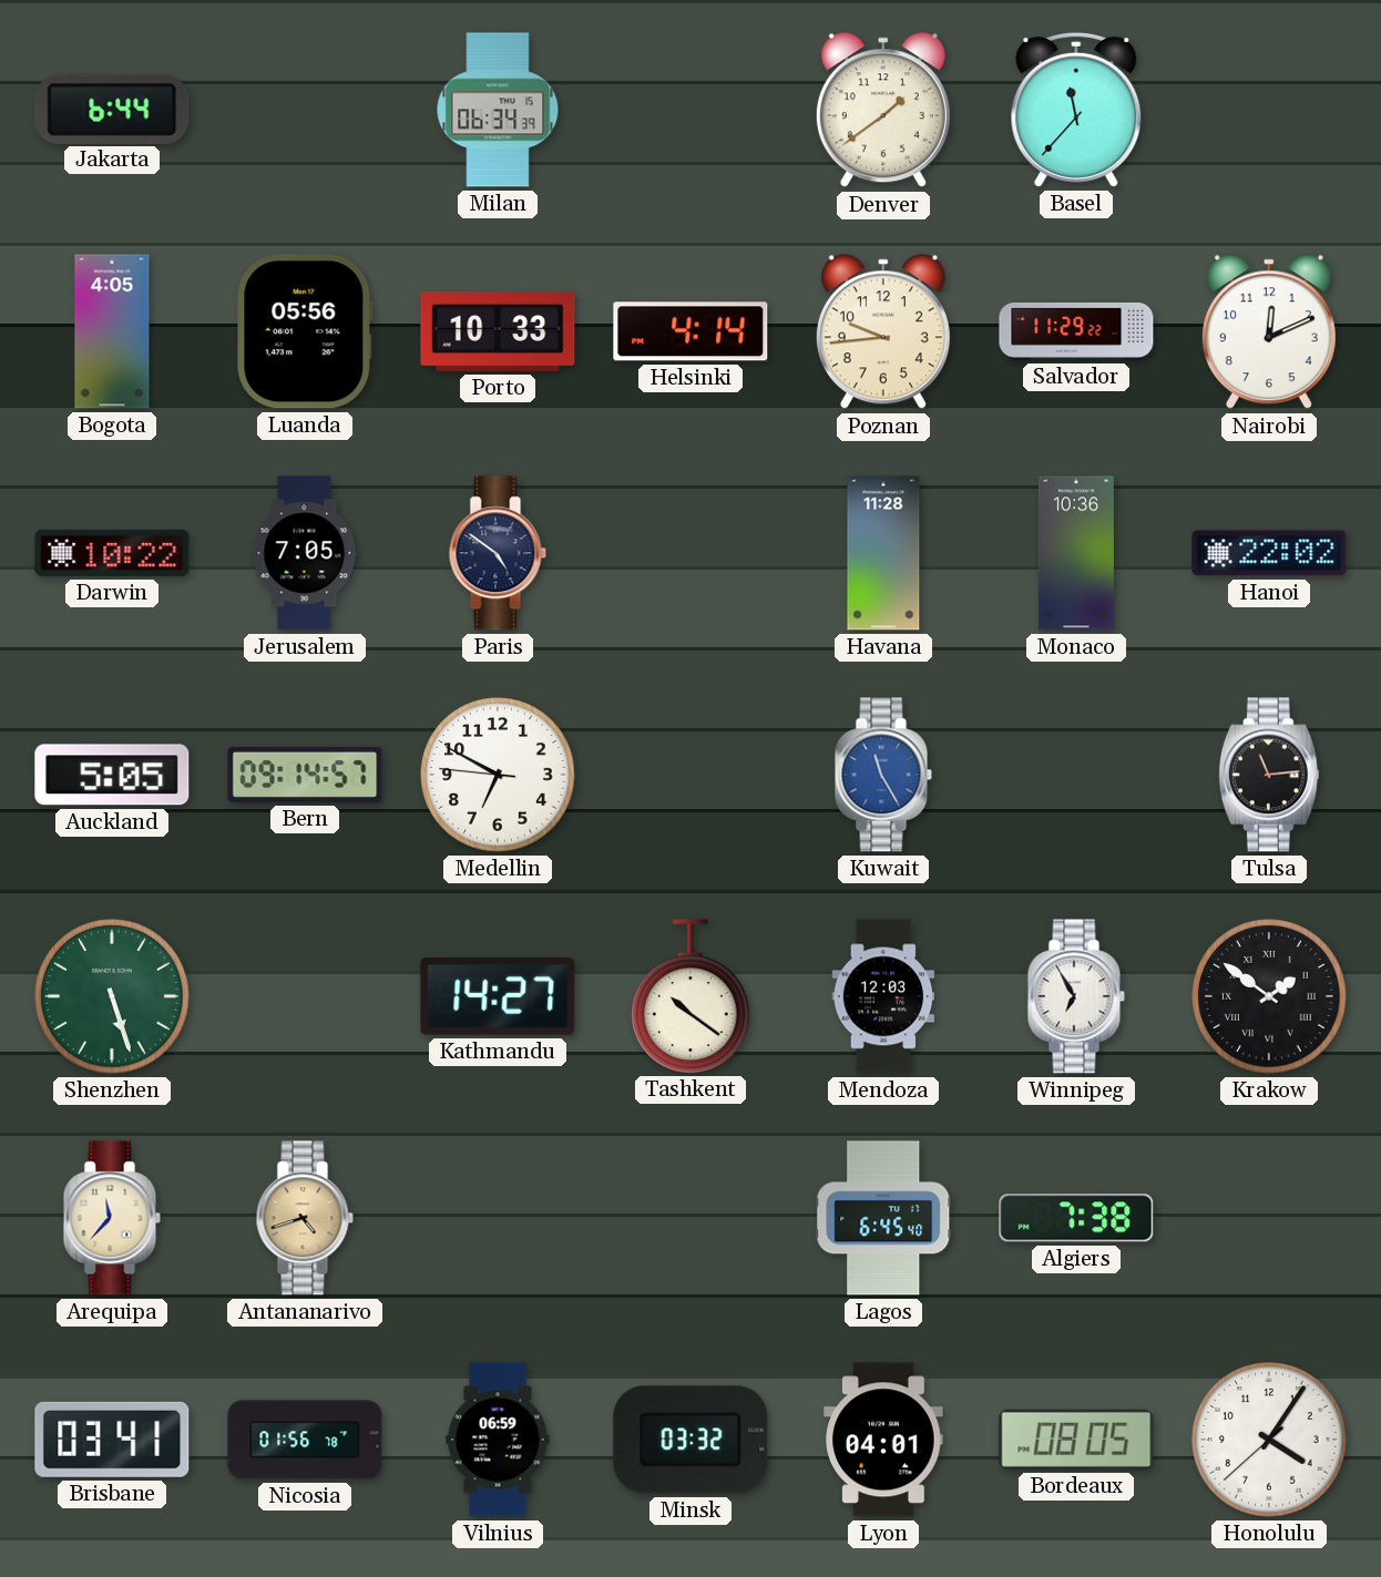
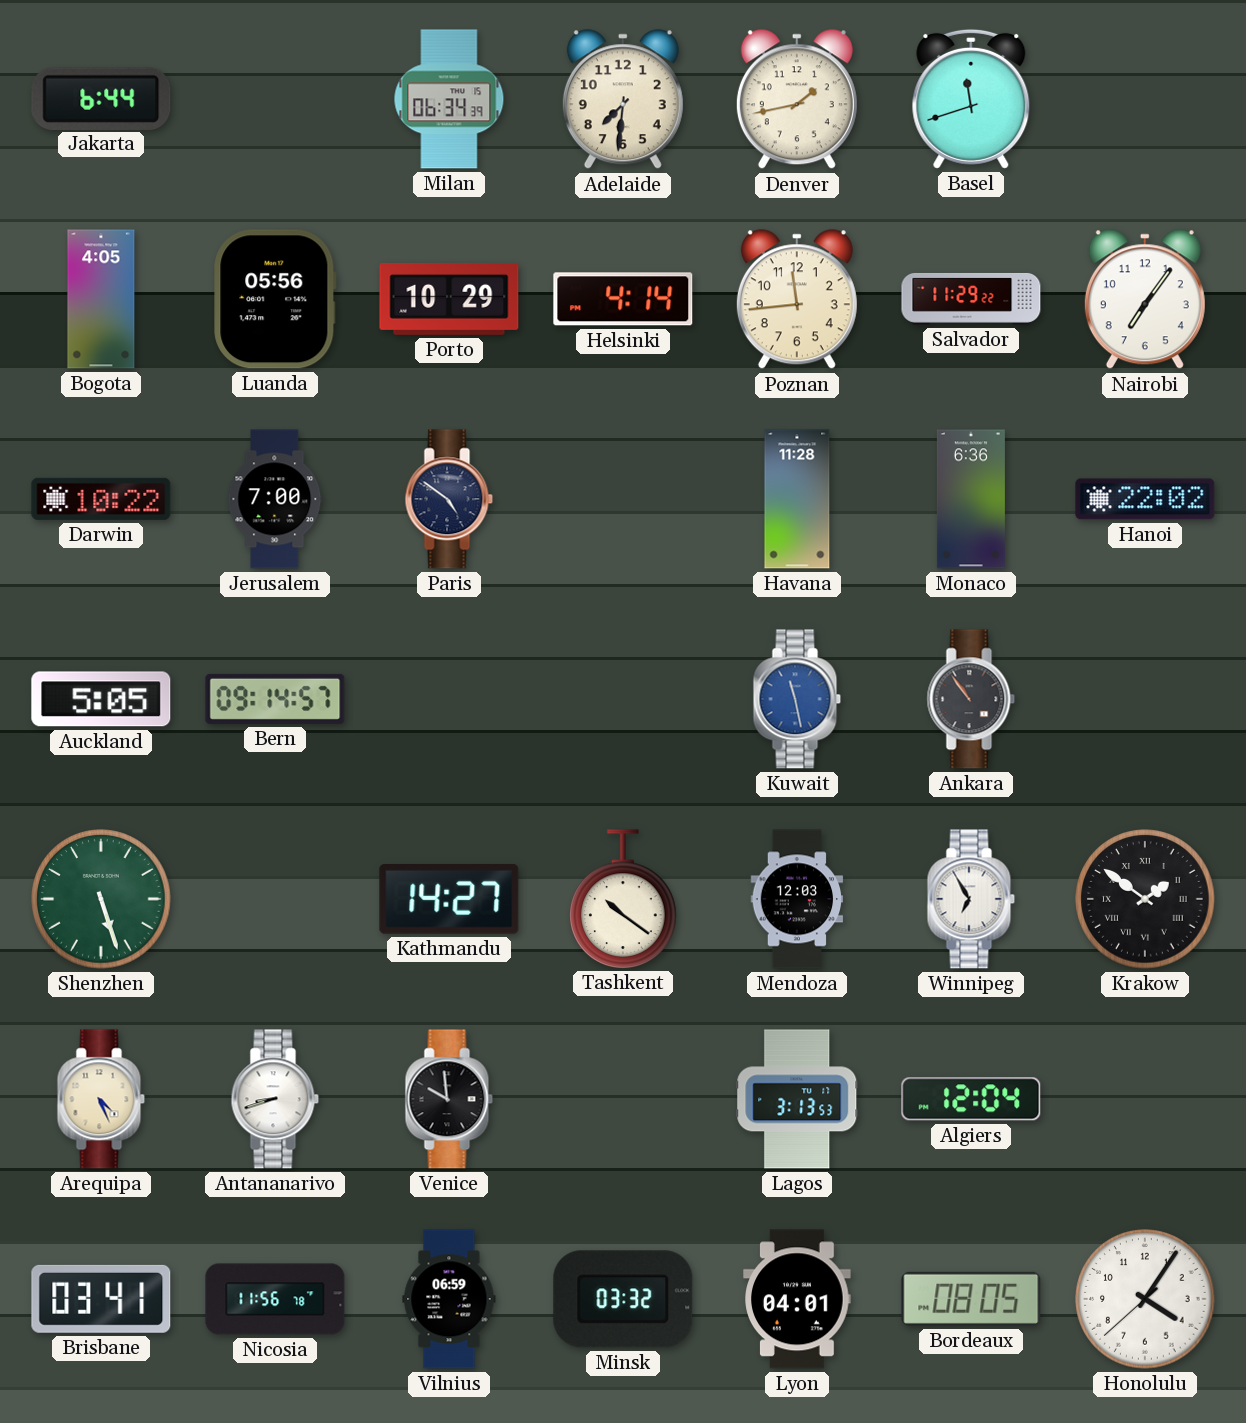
Adelaide: none -> 7:31 (623, 100)
Denver: 1:39 -> 1:43 (797, 100)
Basel: 11:37 -> 11:42 (971, 99)
Porto: 10:33 -> 10:29 (449, 299)
Poznan: 9:44 -> 11:44 (797, 300)
Nairobi: 12:11 -> 7:06 (1145, 300)
Jerusalem: 7:05 -> 7:00 (275, 499)
Monaco: 10:36 -> 6:36 (971, 499)
Medellin: 6:49 -> none (498, 775)
Kuwait: 11:25 -> 11:28 (797, 699)
Ankara: none -> 10:54 (971, 699)
Tulsa: 11:14 -> none (1269, 775)
Arequipa: 11:37 -> 4:26 (101, 1099)
Antananarivo: 4:42 -> 8:42 (275, 1099)
Antananarivo dial: champagne -> white (275, 1099)
Venice: none -> 9:59 (449, 1099)
Lagos: 6:45 -> 3:13 (797, 1099)
Algiers: 7:38 -> 12:04 (971, 1099)
Nicosia: 01:56 -> 11:56 (275, 1299)
